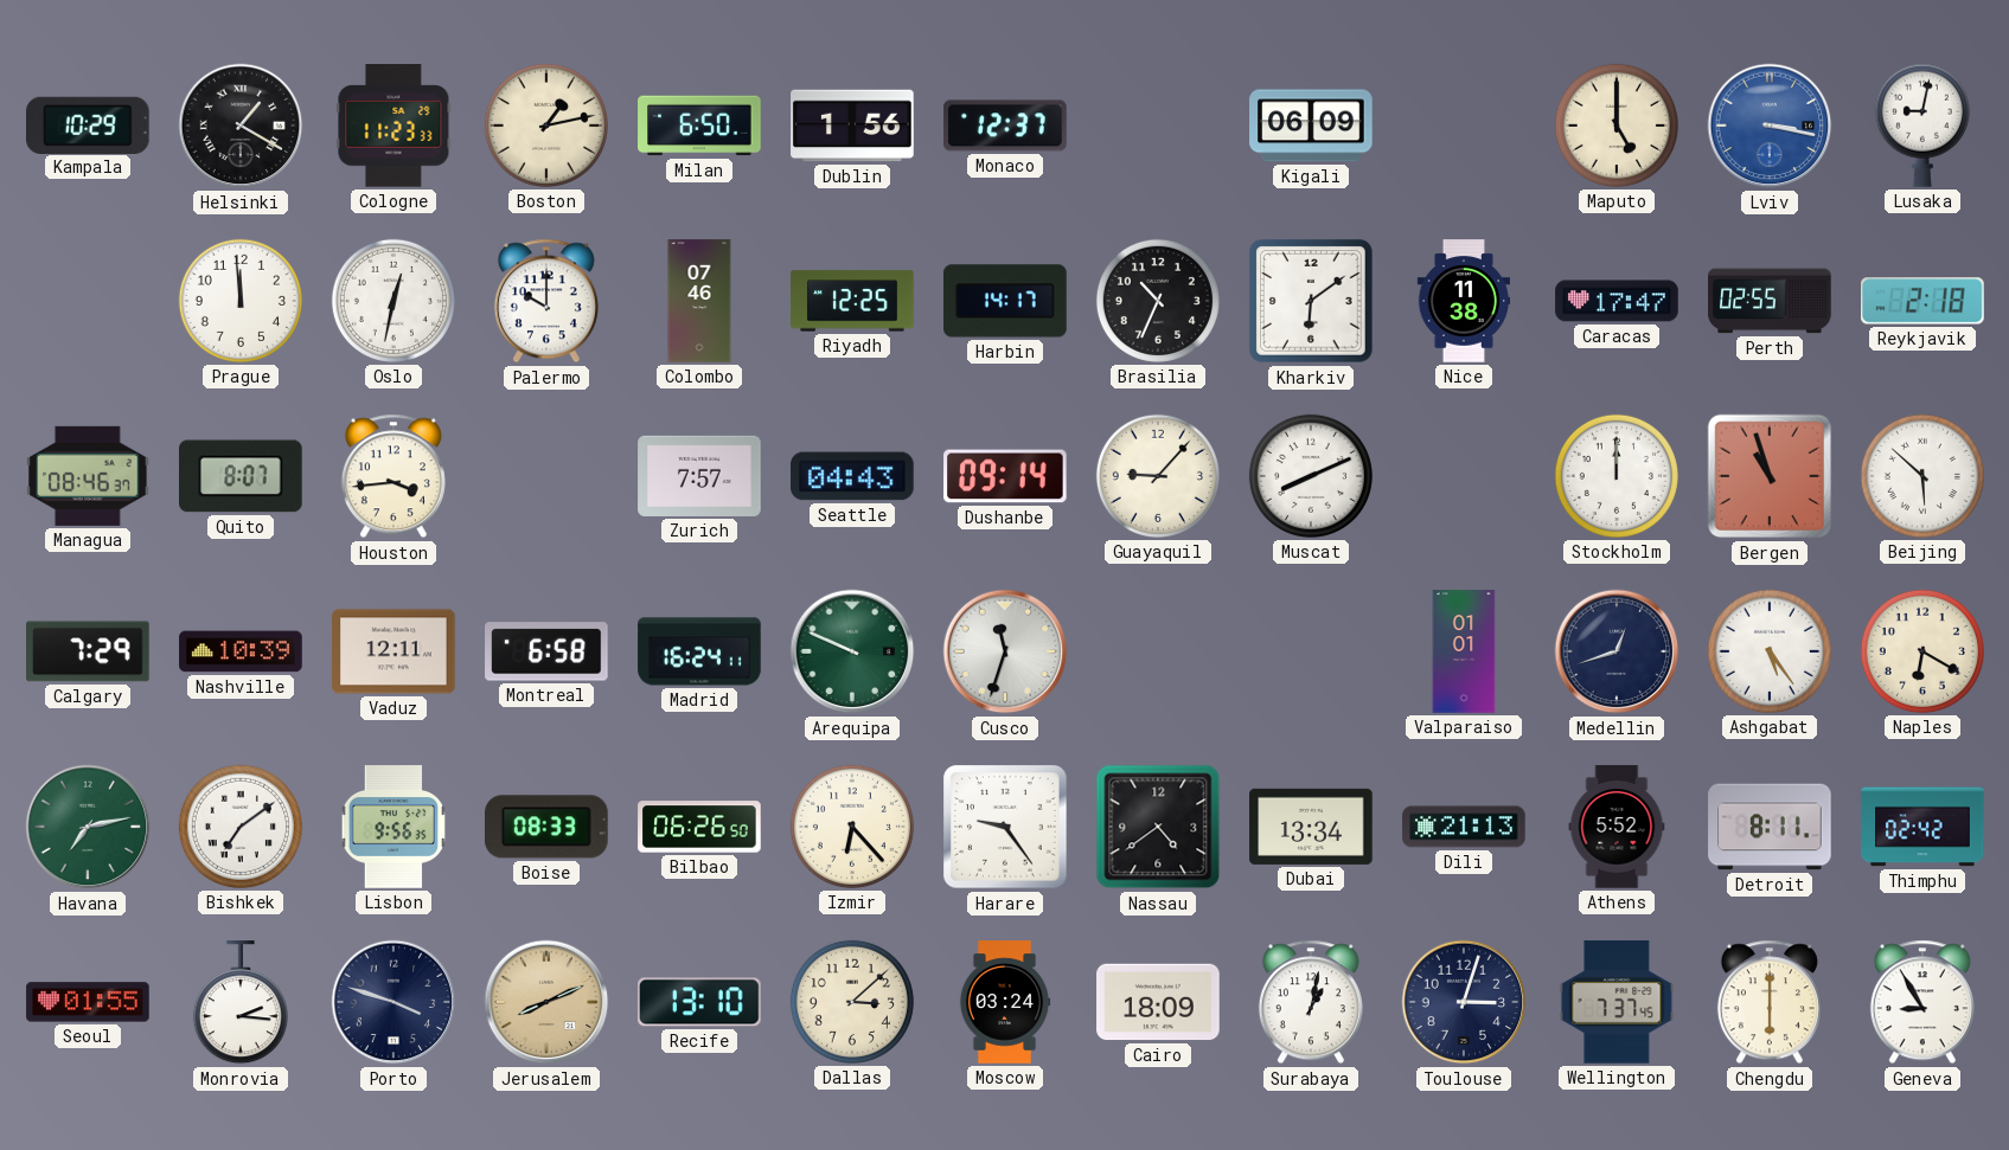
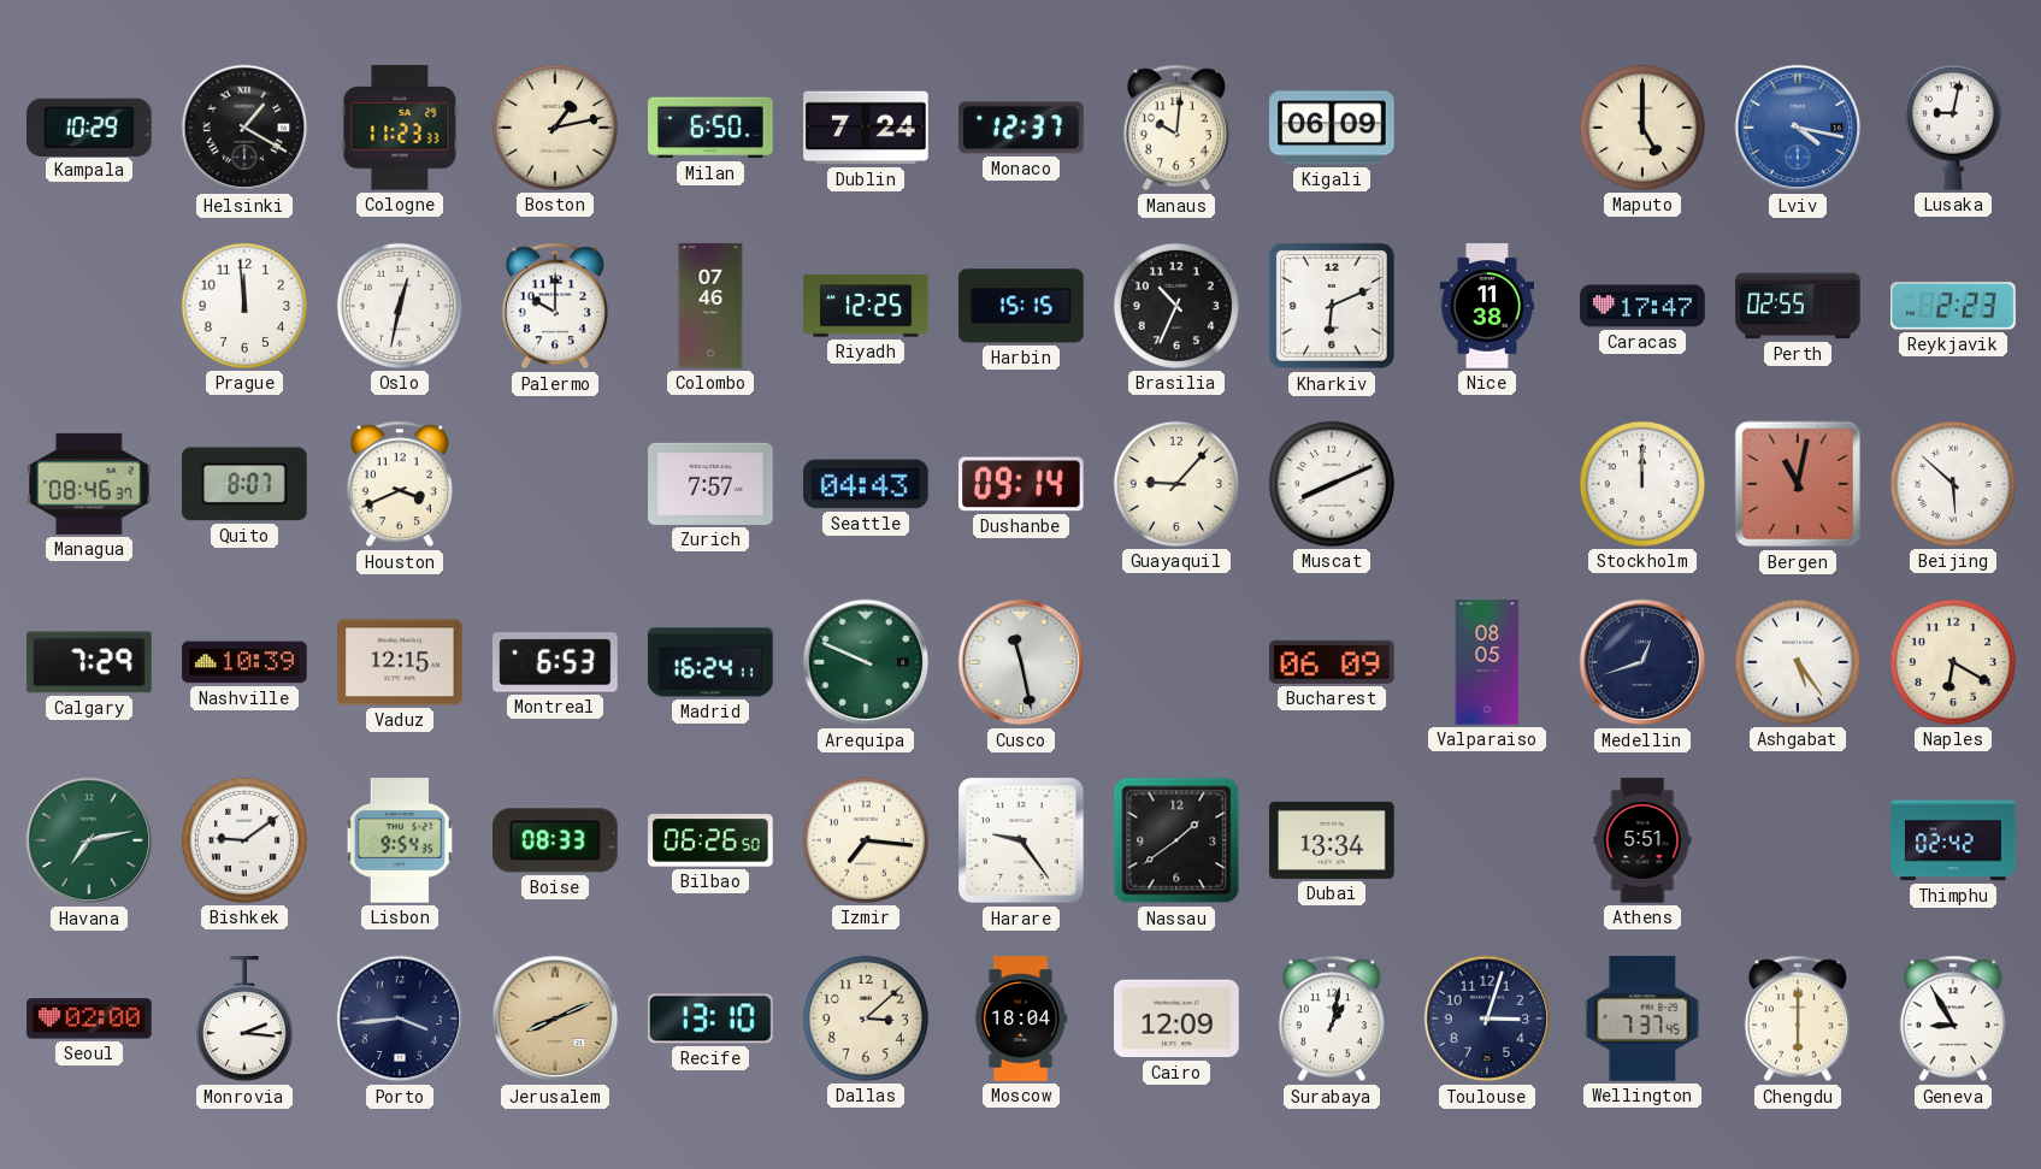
Dublin: 1:56 -> 7:24 (866, 128)
Manaus: none -> 10:01 (1176, 128)
Lviv: 3:17 -> 4:17 (1798, 128)
Harbin: 14:17 -> 15:15 (1021, 306)
Kharkiv: 6:09 -> 6:11 (1332, 306)
Reykjavik: 2:18 -> 2:23 (1954, 306)
Houston: 3:44 -> 3:41 (400, 484)
Bergen: 10:57 -> 11:02 (1798, 484)
Vaduz: 12:11 -> 12:15 (400, 662)
Montreal: 6:58 -> 6:53 (555, 662)
Cusco: 11:33 -> 11:28 (1021, 662)
Bucharest: none -> 06:09 (1332, 662)
Valparaiso: 01:01 -> 08:05 (1487, 662)
Bishkek: 7:09 -> 9:09 (244, 840)
Lisbon: 9:56 -> 9:54 (400, 840)
Izmir: 6:23 -> 7:16 (866, 840)
Nassau: 4:39 -> 1:39 (1176, 840)
Dili: 21:13 -> none (1464, 827)
Athens: 5:52 -> 5:51 (1642, 840)
Detroit: 8:11 -> none (1770, 827)
Seoul: 01:55 -> 02:00 (89, 1019)
Porto: 3:48 -> 3:44 (400, 1019)
Moscow: 03:24 -> 18:04 (1021, 1019)
Cairo: 18:09 -> 12:09 (1176, 1019)
